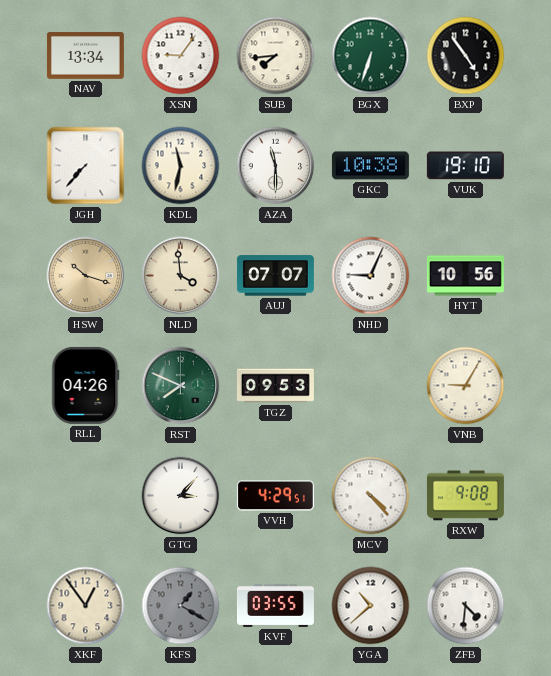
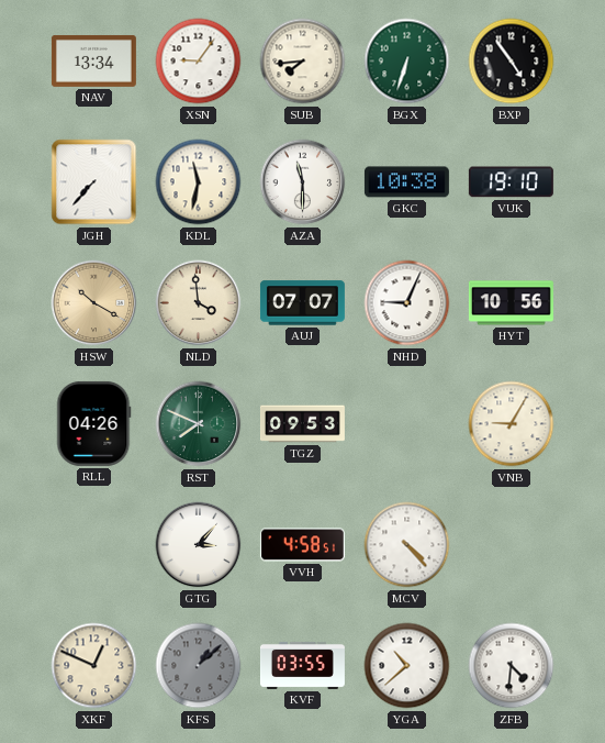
HSW: 10:18 -> 10:20 (94, 303)
VVH: 4:29 -> 4:58 (302, 545)
RXW: 9:08 -> none (465, 496)
XKF: 12:54 -> 12:49 (94, 666)
KFS: 1:20 -> 1:08 (199, 666)
